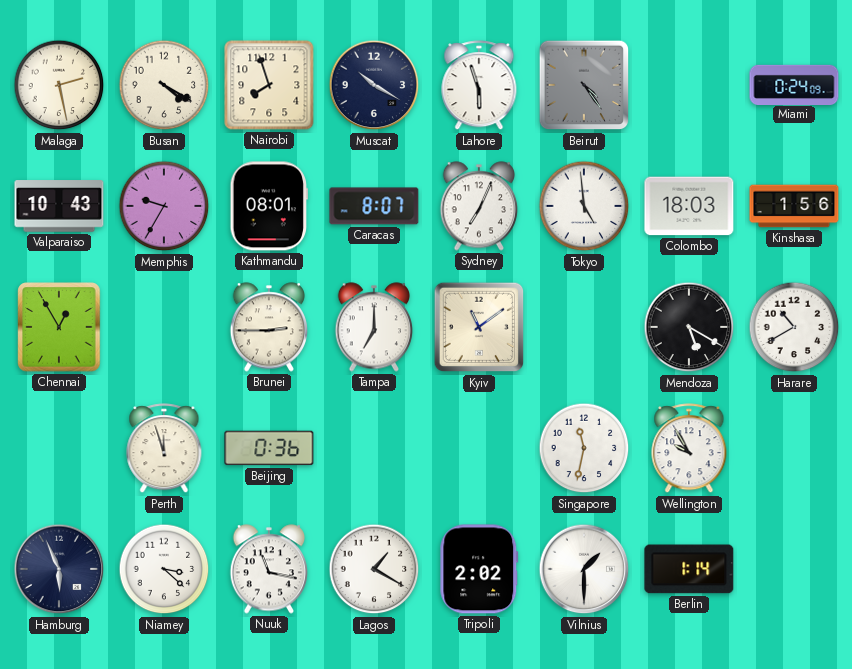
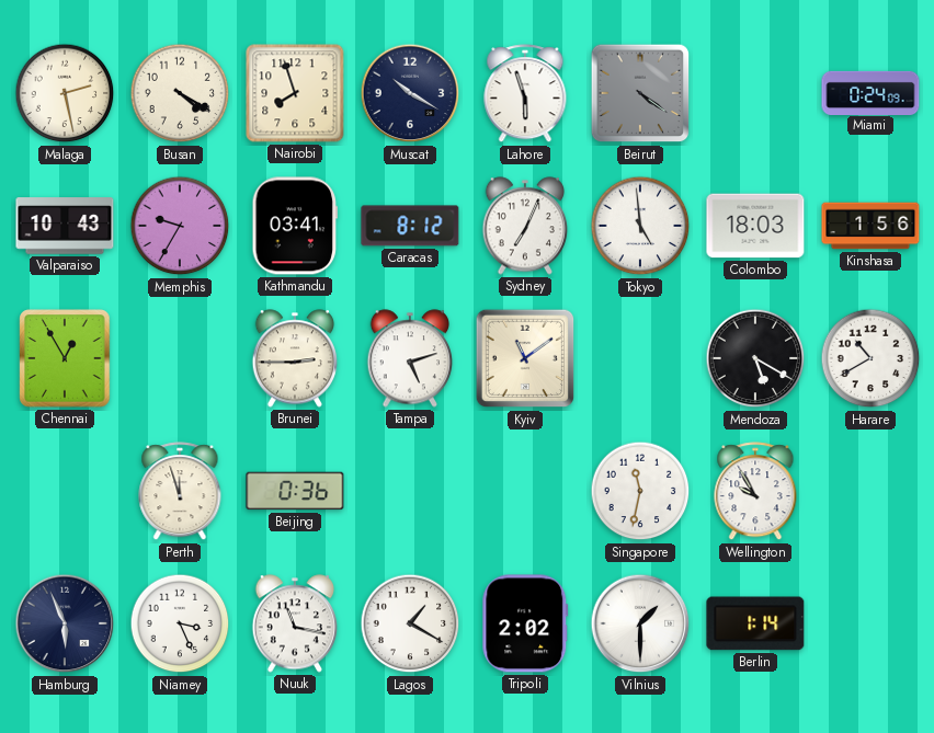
Beirut: 4:24 -> 4:21 (640, 93)
Kathmandu: 08:01 -> 03:41 (294, 226)
Caracas: 8:07 -> 8:12 (410, 226)
Tampa: 7:00 -> 5:12 (410, 358)
Niamey: 3:22 -> 3:26 (180, 623)
